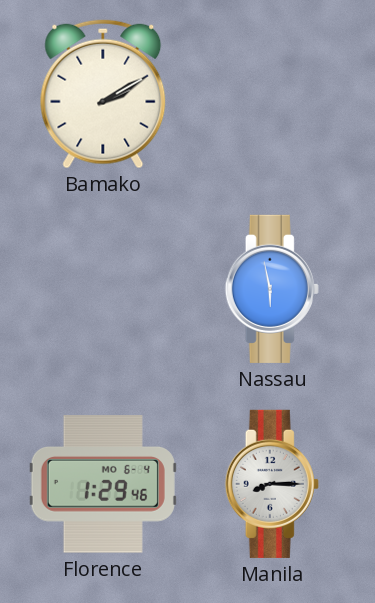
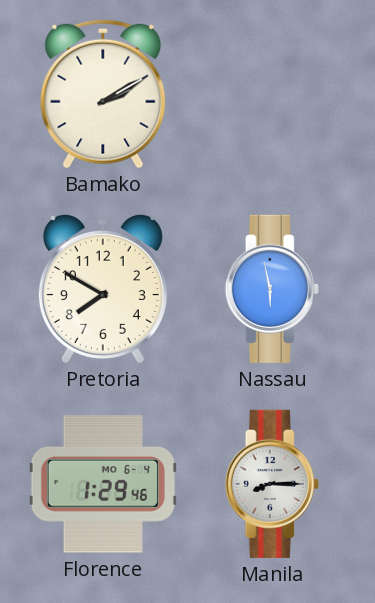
Pretoria: none -> 7:50 (103, 288)
